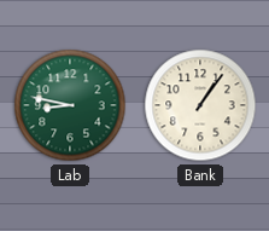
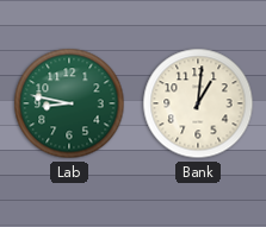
Bank: 1:06 -> 1:01 (198, 103)
